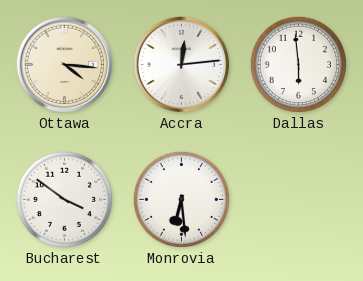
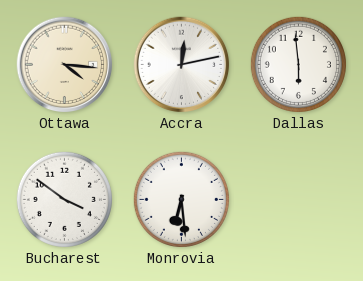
Accra: 12:14 -> 12:13 (182, 65)
